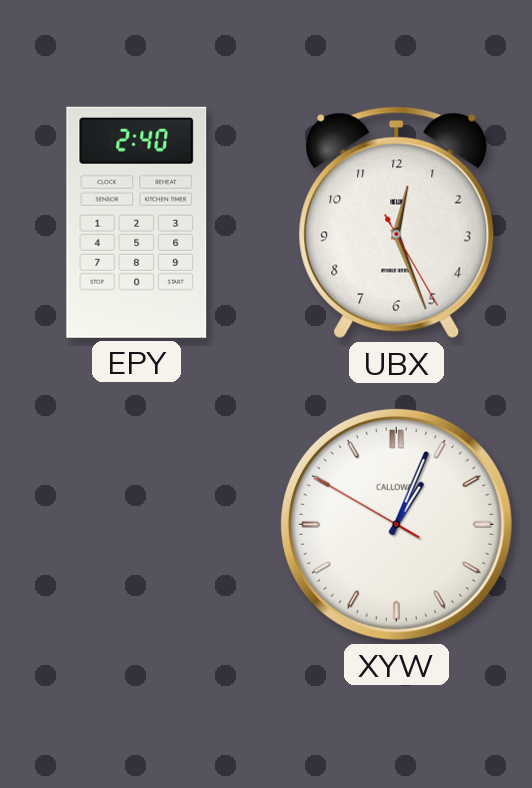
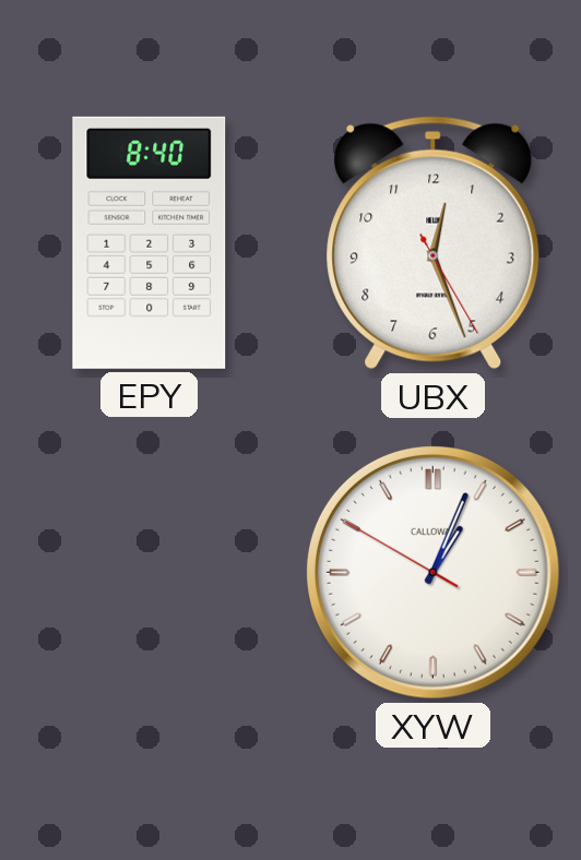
EPY: 2:40 -> 8:40 (150, 242)
